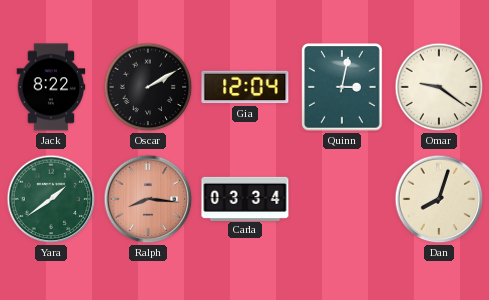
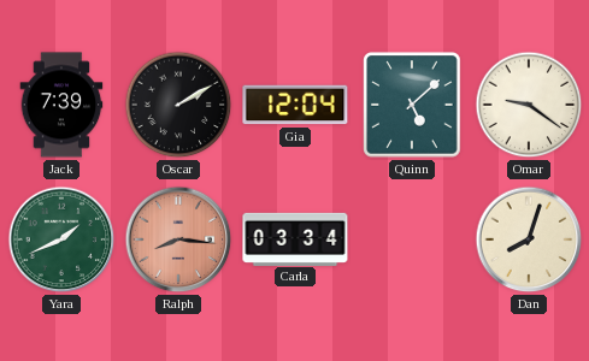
Jack: 8:22 -> 7:39 (61, 105)
Quinn: 3:02 -> 5:08 (412, 105)
Yara: 1:39 -> 1:41 (61, 239)
